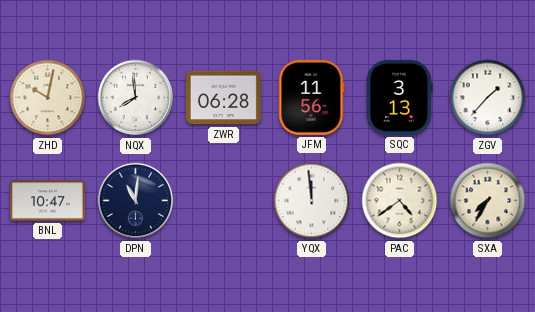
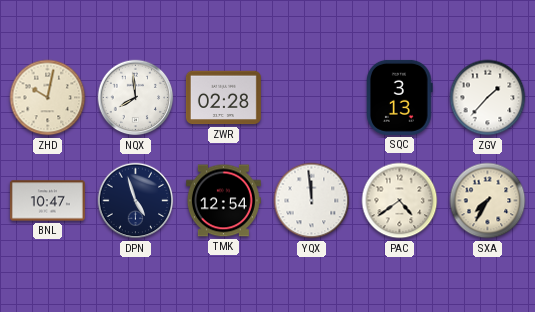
ZWR: 06:28 -> 02:28 (223, 98)
JFM: 11:56 -> none (312, 97)
DPN: 11:01 -> 4:57 (136, 201)
TMK: none -> 12:54 (223, 201)
